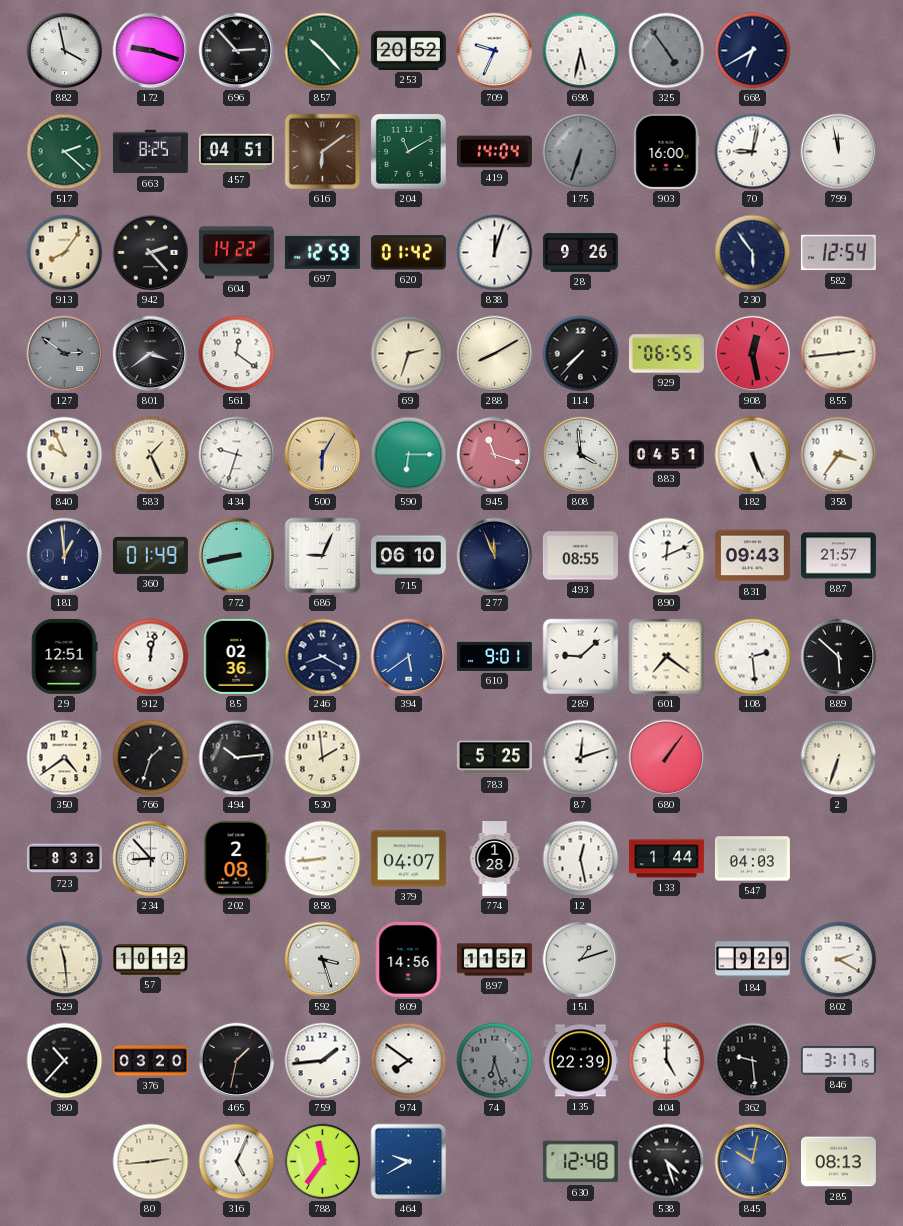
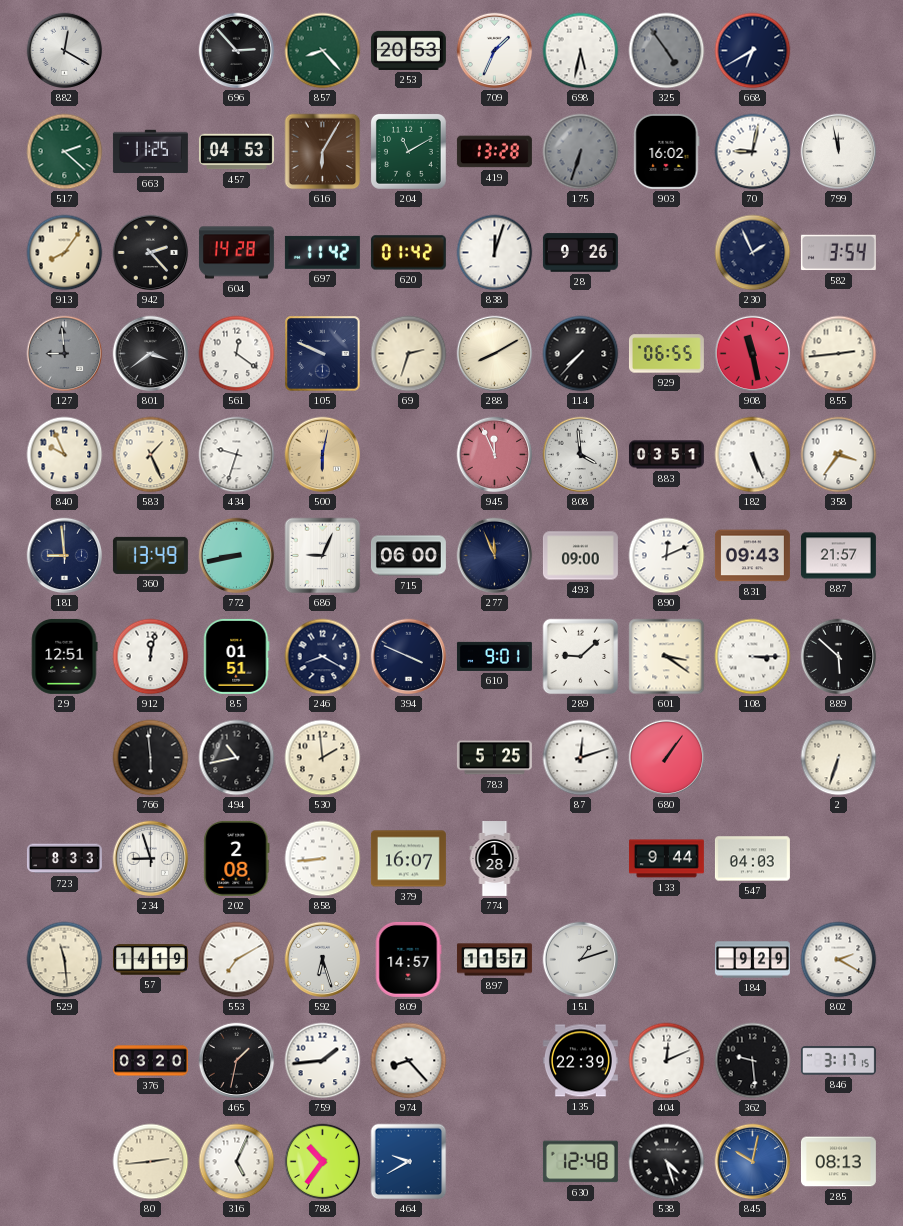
882: 3:58 -> 12:20 (65, 51)
172: 9:18 -> none (151, 51)
857: 10:23 -> 8:23 (323, 51)
253: 20:52 -> 20:53 (408, 50)
709: 9:34 -> 1:34 (495, 51)
663: 8:25 -> 11:25 (150, 152)
457: 04:51 -> 04:53 (236, 152)
616: 6:09 -> 6:05 (323, 152)
419: 14:04 -> 13:28 (494, 152)
903: 16:00 -> 16:02 (667, 151)
604: 14:22 -> 14:28 (236, 253)
697: 12:59 -> 11:42 (322, 252)
230: 5:54 -> 1:56 (753, 253)
582: 12:54 -> 3:54 (838, 253)
127: 2:51 -> 8:59 (65, 354)
105: none -> 9:49 (323, 354)
908: 12:28 -> 11:28 (753, 354)
500: 6:05 -> 6:02 (323, 455)
590: 6:15 -> none (409, 455)
945: 11:18 -> 11:56 (495, 455)
883: 04:51 -> 03:51 (666, 455)
181: 12:59 -> 8:59 (65, 556)
360: 01:49 -> 13:49 (150, 555)
715: 06:10 -> 06:00 (408, 556)
493: 08:55 -> 09:00 (580, 556)
85: 02:36 -> 01:51 (237, 656)
394: 5:39 -> 3:49 (409, 657)
394 dial: blue -> navy (409, 657)
601: 7:21 -> 3:21 (667, 657)
108: 2:29 -> 3:15 (753, 657)
350: 4:39 -> none (65, 758)
766: 1:33 -> 5:59 (151, 758)
494: 10:14 -> 10:43 (237, 758)
234: 8:53 -> 8:57 (151, 859)
379: 04:07 -> 16:07 (408, 859)
12: 12:28 -> none (581, 859)
133: 1:44 -> 9:44 (666, 859)
57: 10:12 -> 14:19 (150, 960)
553: none -> 7:10 (237, 960)
592: 3:27 -> 6:27 (323, 960)
809: 14:56 -> 14:57 (408, 959)
380: 10:37 -> none (65, 1061)
974: 7:51 -> 8:23 (409, 1061)
74: 6:27 -> none (495, 1061)
404: 5:00 -> 12:11 (667, 1061)
788: 11:36 -> 10:36 (323, 1162)
